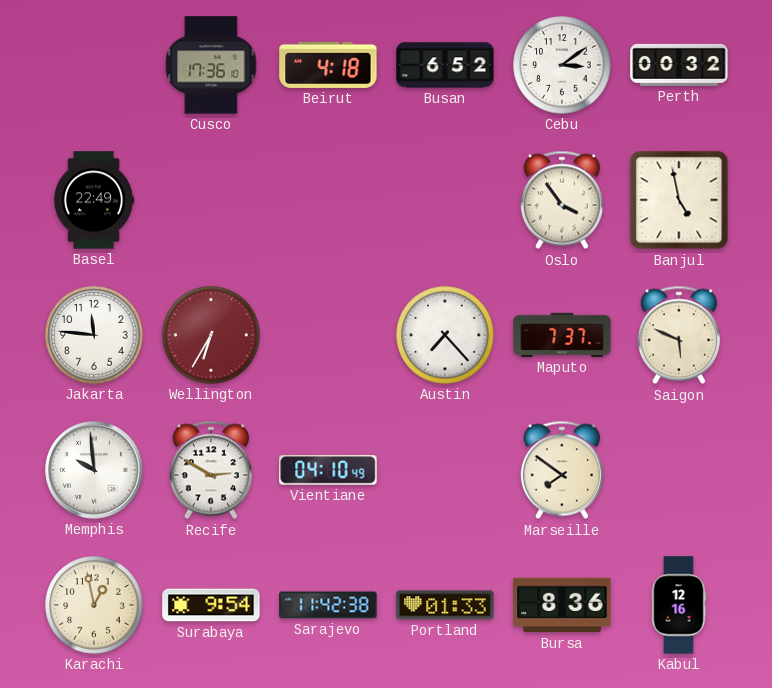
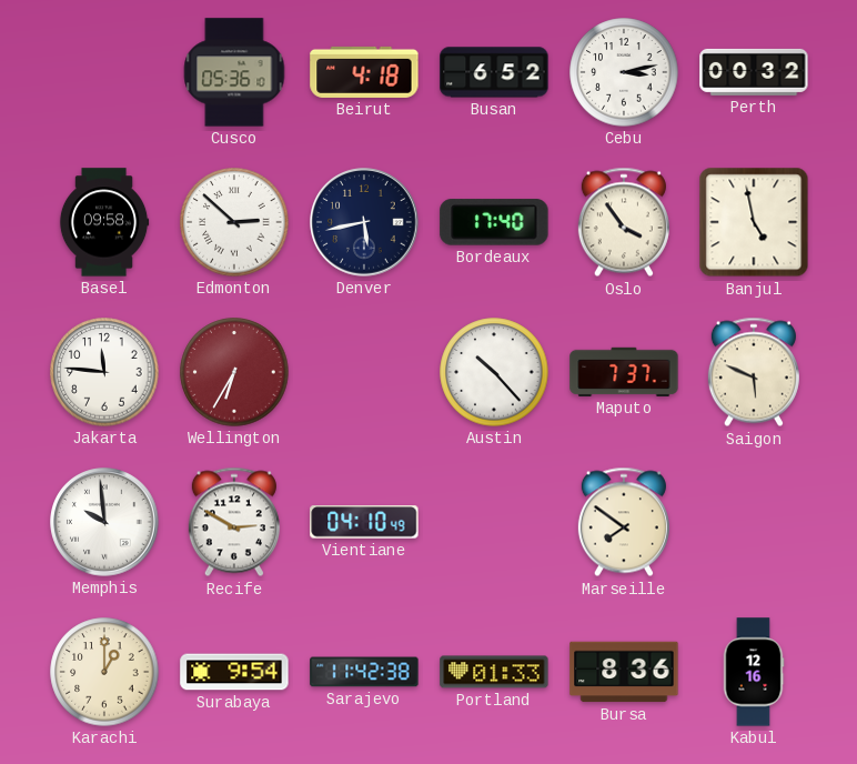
Cusco: 17:36 -> 05:36 (234, 72)
Cebu: 3:09 -> 3:13 (624, 72)
Basel: 22:49 -> 09:58 (104, 222)
Edmonton: none -> 2:52 (234, 222)
Denver: none -> 5:43 (364, 222)
Bordeaux: none -> 17:40 (494, 222)
Austin: 7:23 -> 10:23 (494, 372)
Karachi: 12:58 -> 1:00 (104, 672)
